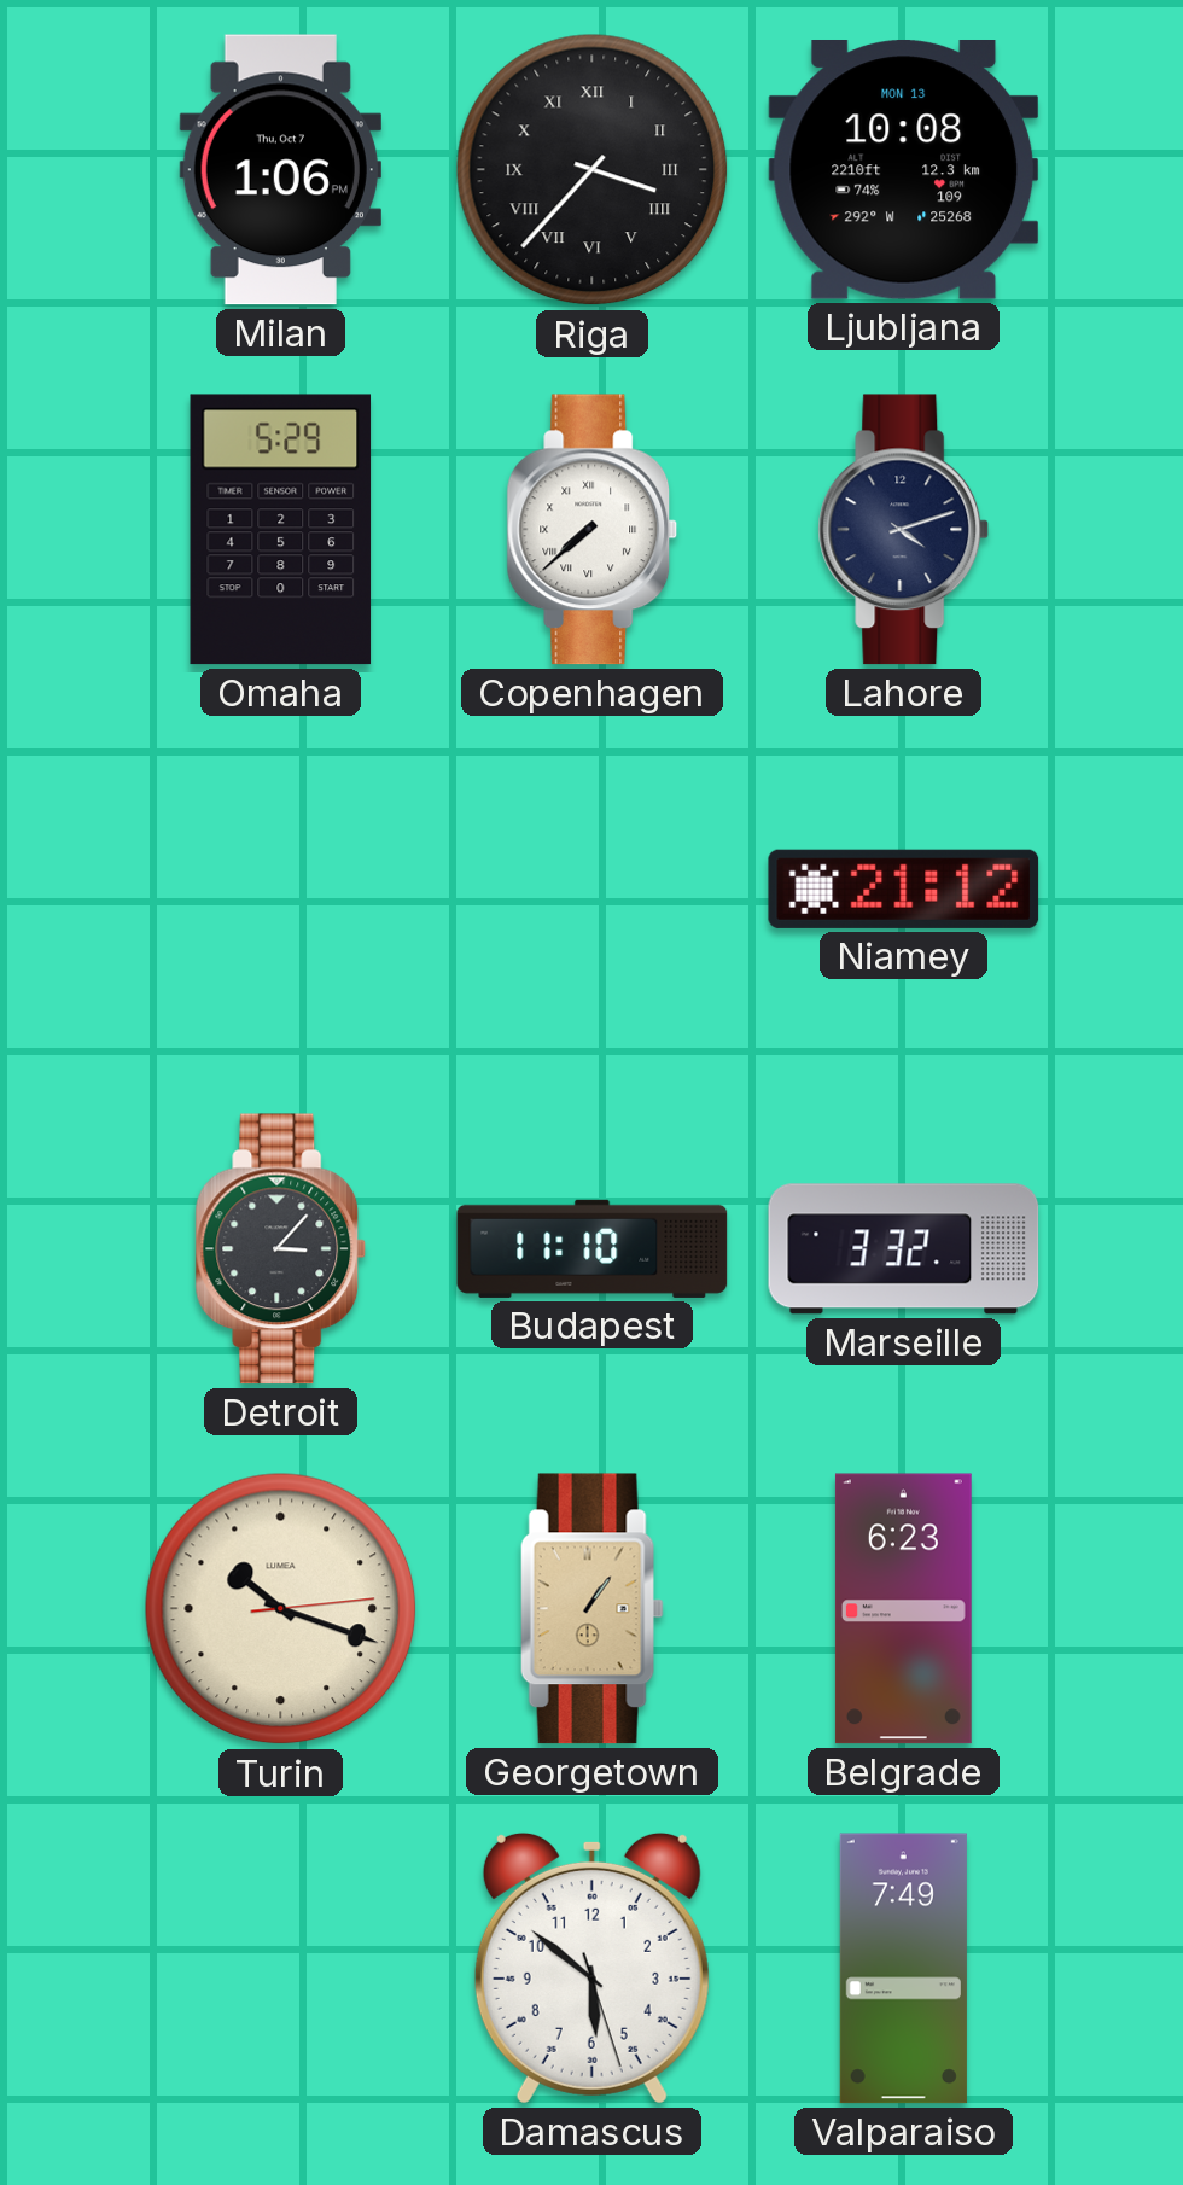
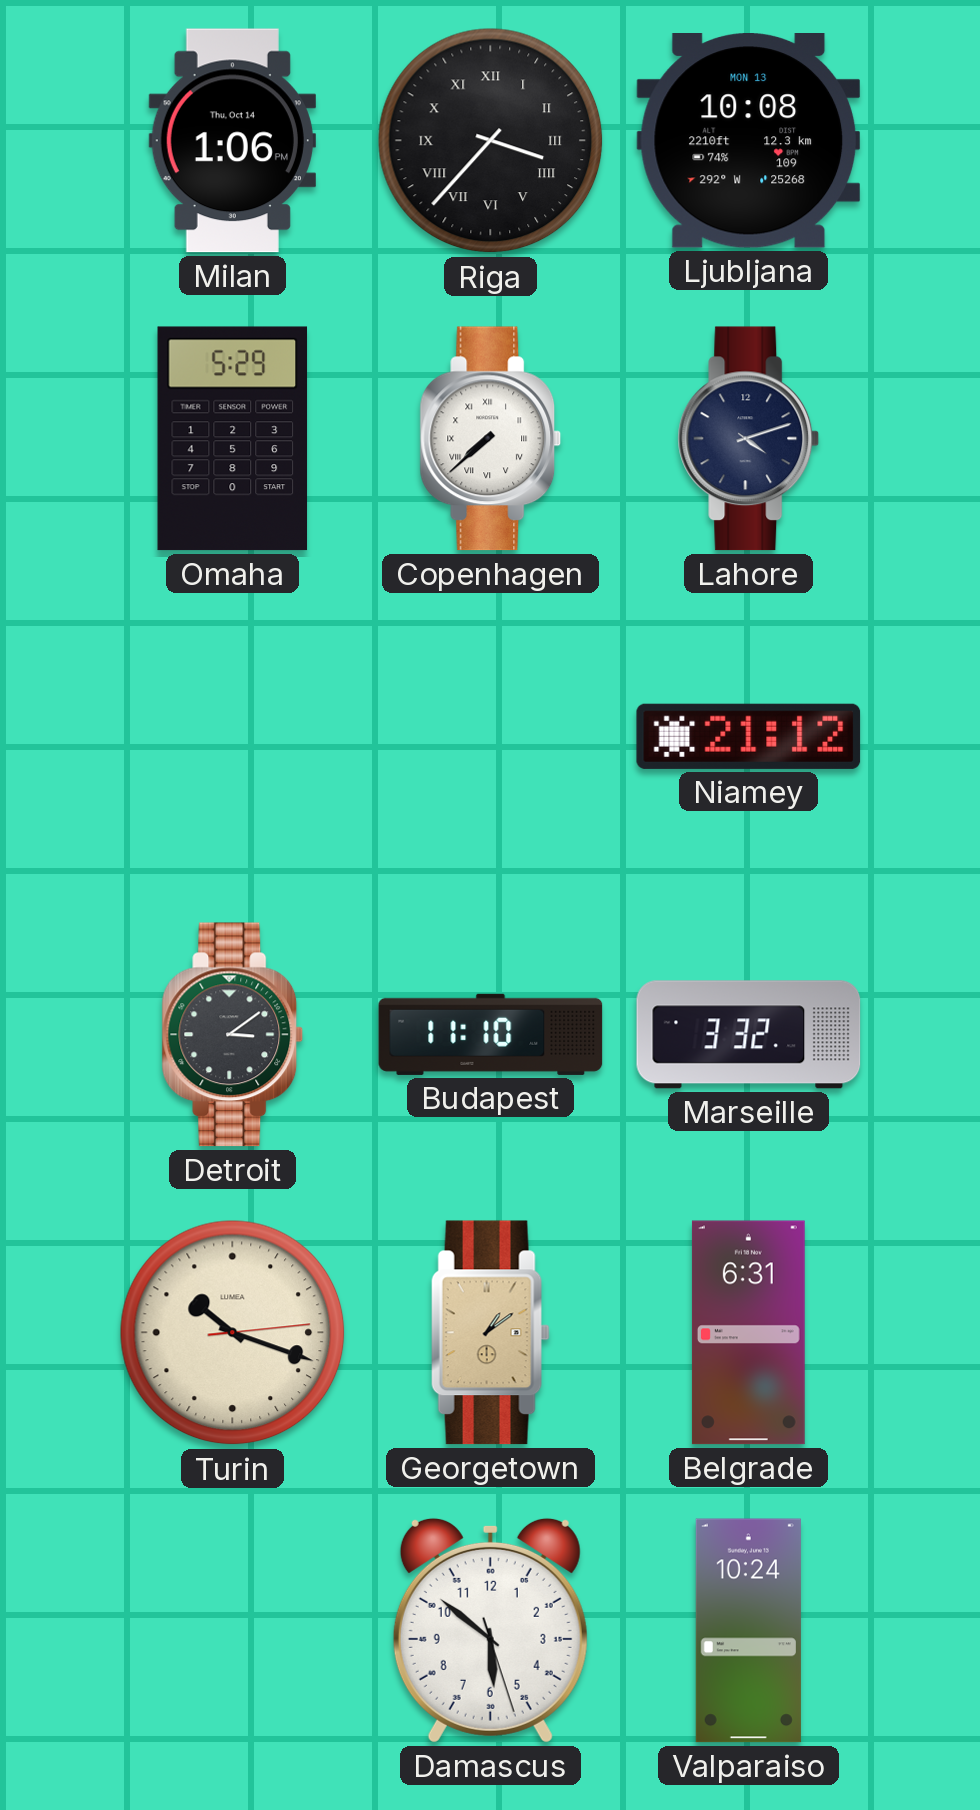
Milan date: Thu, Oct 7 -> Thu, Oct 14 (232, 141)
Detroit: 3:07 -> 3:09 (233, 1035)
Georgetown: 1:06 -> 1:09 (490, 1333)
Belgrade: 6:23 -> 6:31 (748, 1333)
Valparaiso: 7:49 -> 10:24 (748, 1631)
